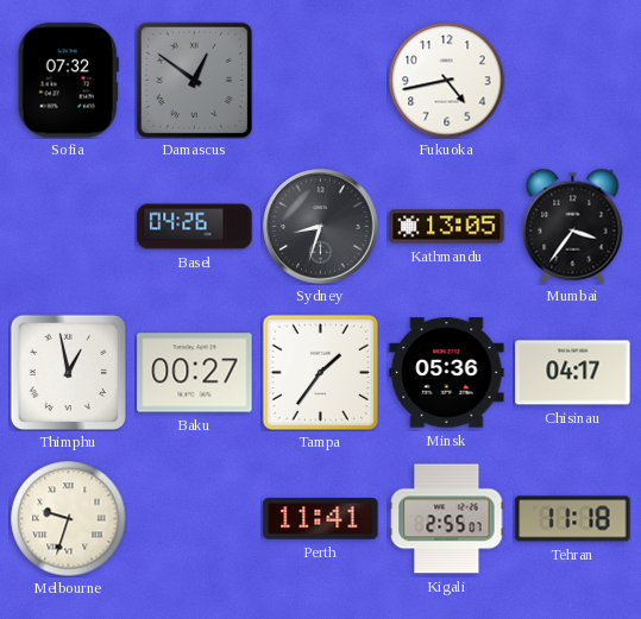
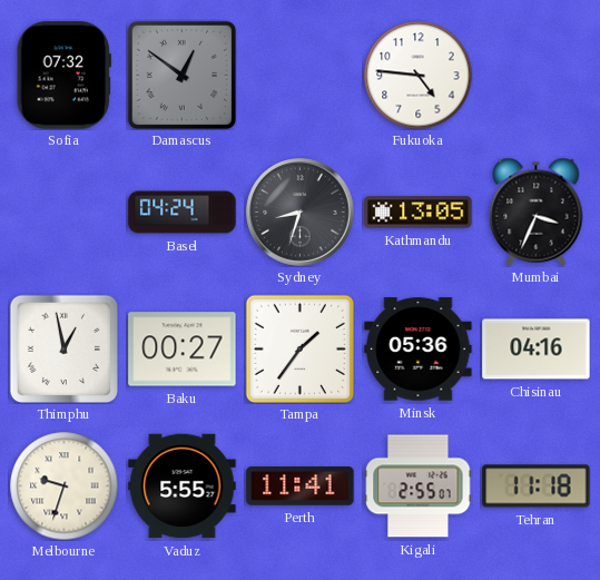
Fukuoka: 4:43 -> 4:46 (417, 75)
Basel: 04:26 -> 04:24 (183, 213)
Mumbai: 3:36 -> 3:34 (537, 212)
Chisinau: 04:17 -> 04:16 (537, 350)
Vaduz: none -> 5:55 (183, 486)
